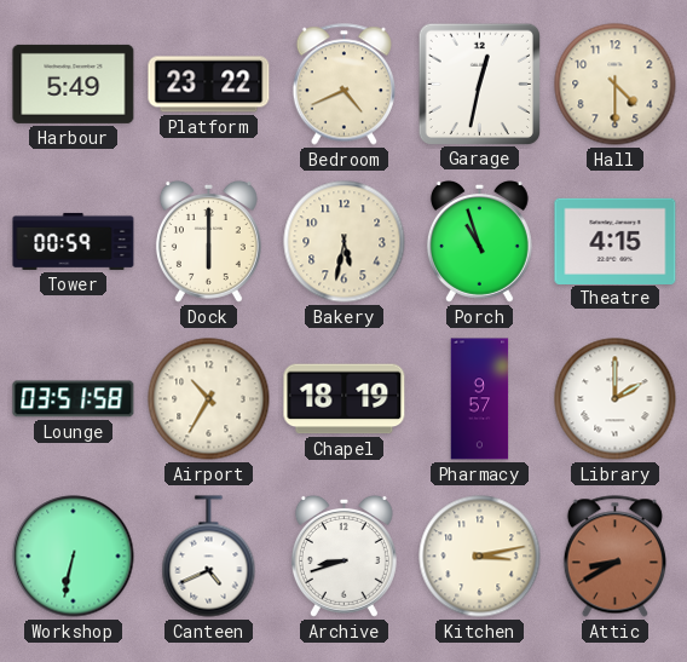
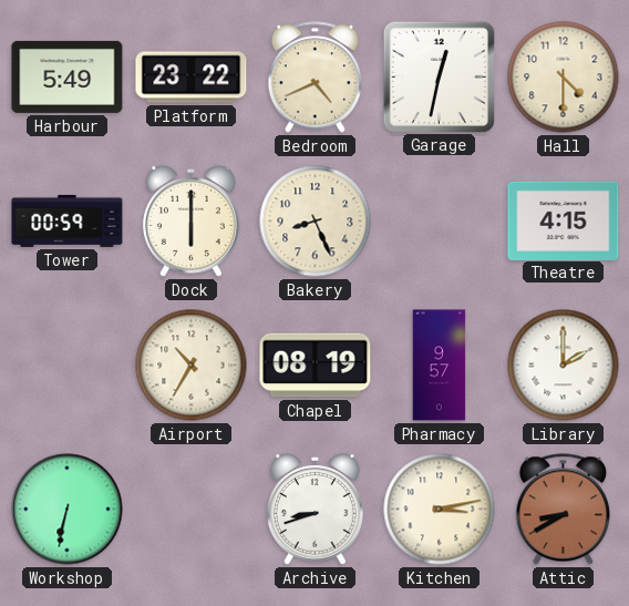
Bakery: 5:32 -> 8:26 (316, 222)
Porch: 10:57 -> none (479, 241)
Lounge: 03:51 -> none (74, 399)
Chapel: 18:19 -> 08:19 (316, 366)
Canteen: 4:41 -> none (209, 557)
